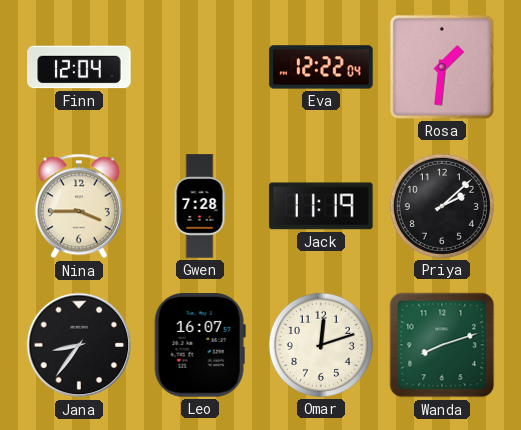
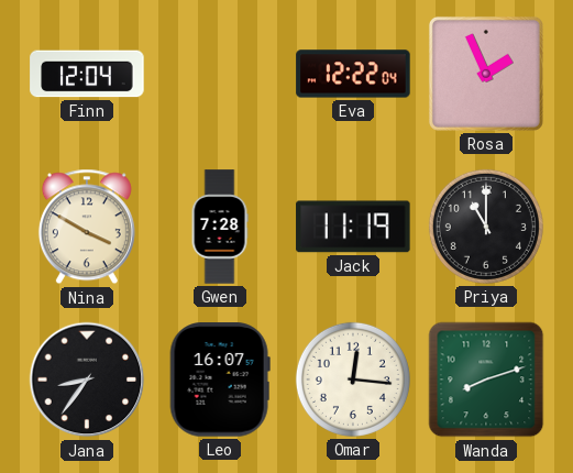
Rosa: 1:31 -> 1:56 (486, 74)
Nina: 3:45 -> 3:50 (87, 227)
Priya: 2:08 -> 11:00 (486, 227)
Omar: 12:12 -> 12:16 (353, 380)
